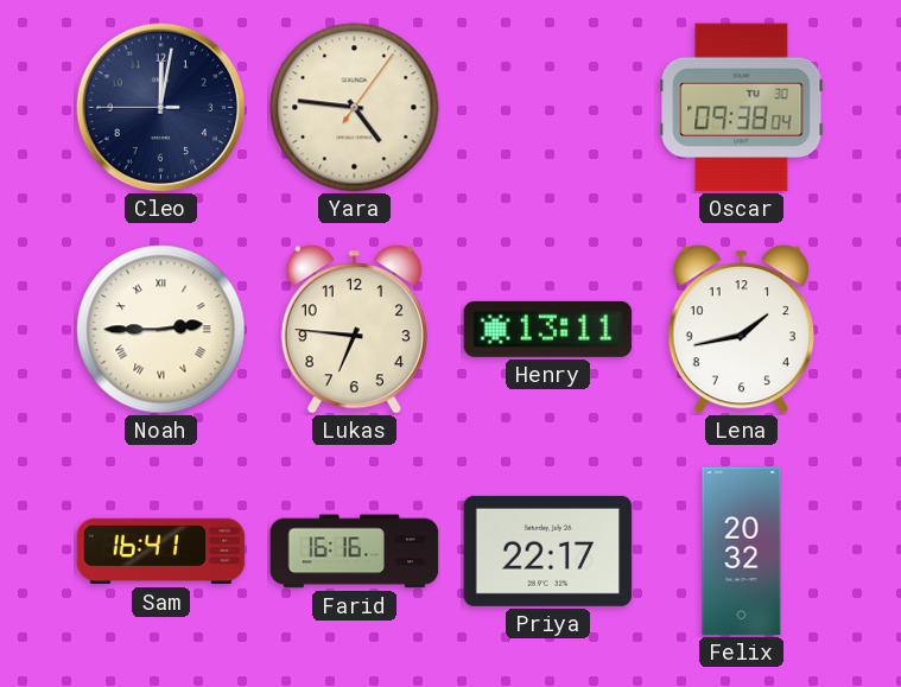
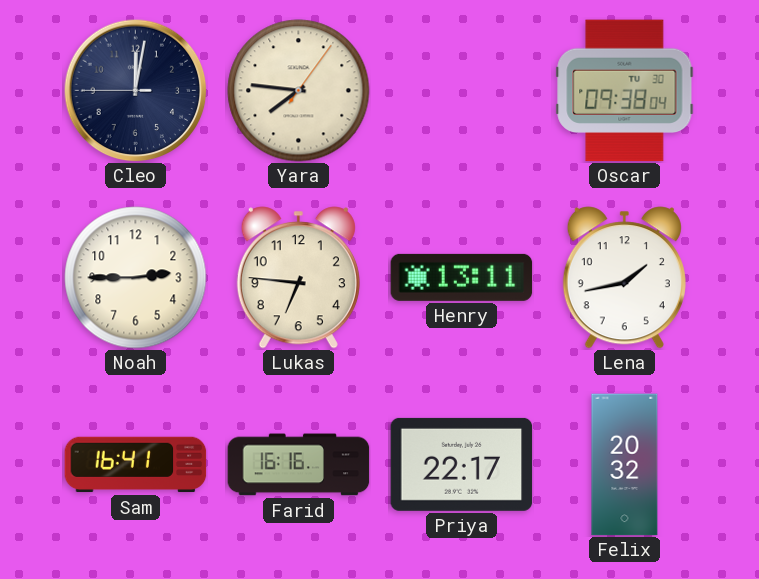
Yara: 4:46 -> 7:46 (299, 91)
Noah numerals: Roman -> Arabic (136, 278)
